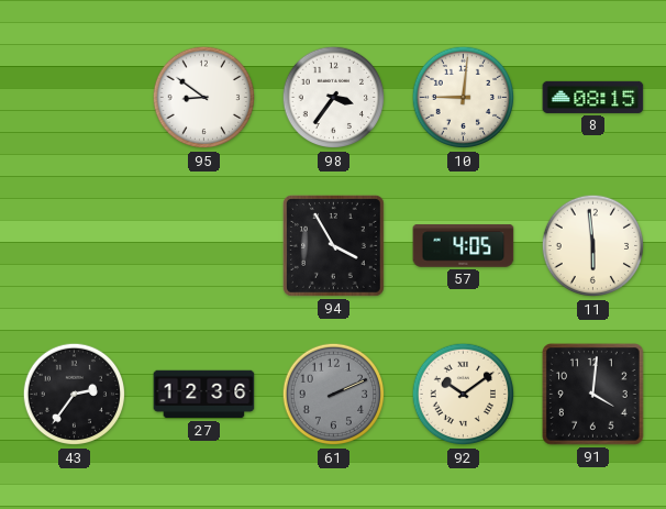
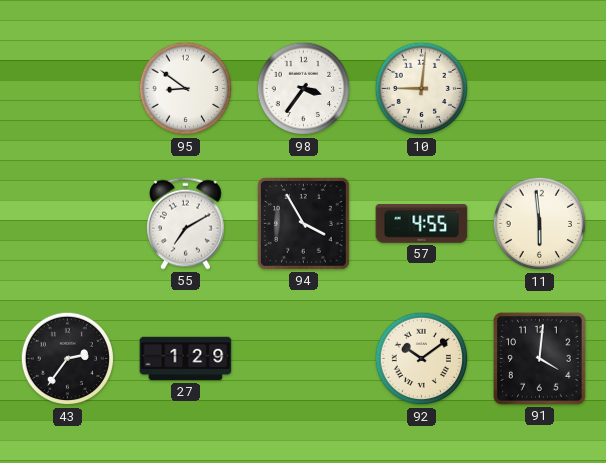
8: 08:15 -> none (593, 97)
55: none -> 7:10 (186, 223)
57: 4:05 -> 4:55 (422, 224)
27: 12:36 -> 1:29 (186, 359)
61: 2:11 -> none (334, 395)
